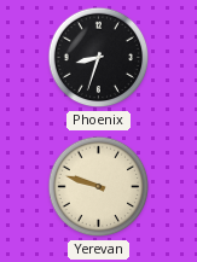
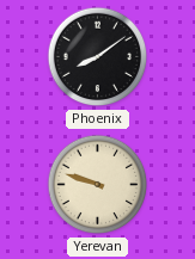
Phoenix: 8:33 -> 8:09 (98, 57)
